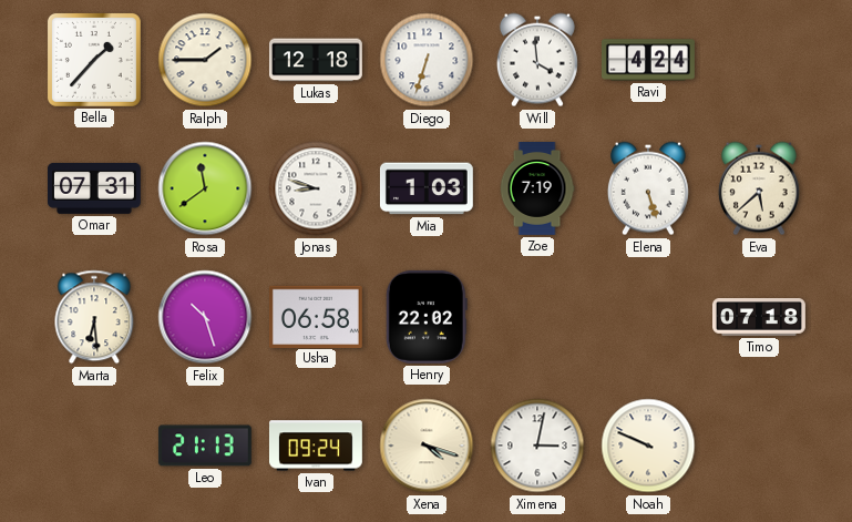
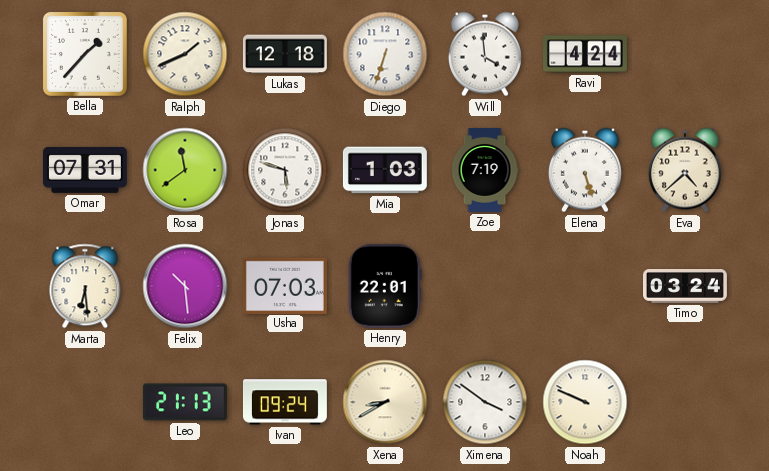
Ralph: 1:45 -> 1:41 (185, 54)
Jonas: 8:48 -> 5:48 (285, 170)
Eva: 5:38 -> 4:38 (685, 170)
Felix: 10:27 -> 10:29 (185, 286)
Usha: 06:58 -> 07:03 (285, 285)
Henry: 22:02 -> 22:01 (385, 286)
Timo: 07:18 -> 03:24 (686, 287)
Xena: 4:18 -> 8:40 (385, 402)
Ximena: 3:02 -> 3:51 (485, 402)
